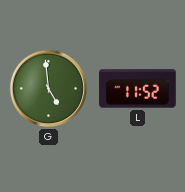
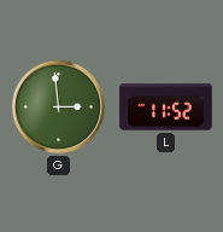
G: 4:59 -> 2:59 (59, 108)
